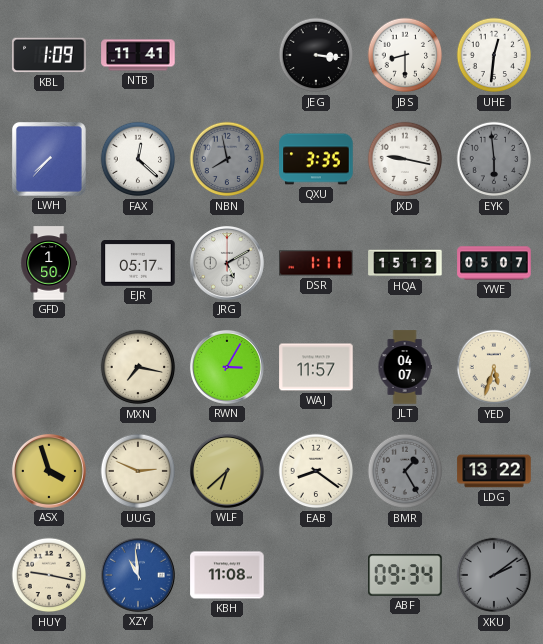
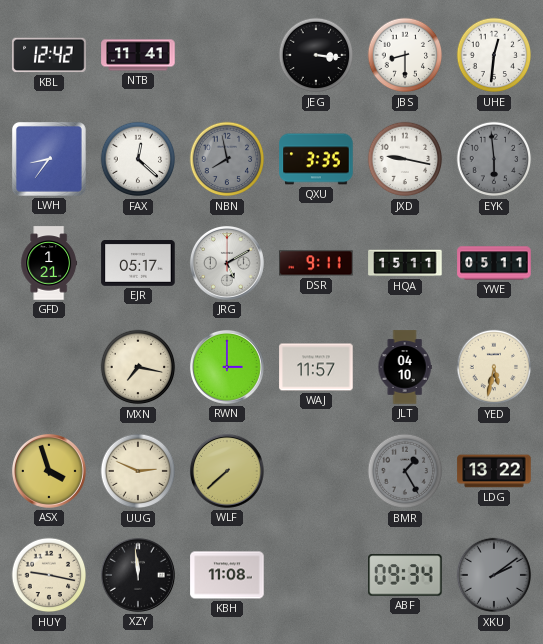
KBL: 1:09 -> 12:42 (49, 55)
LWH: 7:37 -> 8:36 (50, 160)
GFD: 1:50 -> 1:21 (49, 263)
DSR: 1:11 -> 9:11 (316, 263)
HQA: 15:12 -> 15:11 (405, 263)
YWE: 05:07 -> 05:11 (494, 263)
RWN: 3:05 -> 3:00 (227, 367)
JLT: 04:07 -> 04:10 (405, 367)
YED: 5:33 -> 5:32 (494, 367)
WLF: 6:38 -> 7:38 (227, 471)
EAB: 8:21 -> none (316, 471)
XZY: 10:59 -> 11:59 (138, 575)
XZY dial: blue -> black (138, 575)
